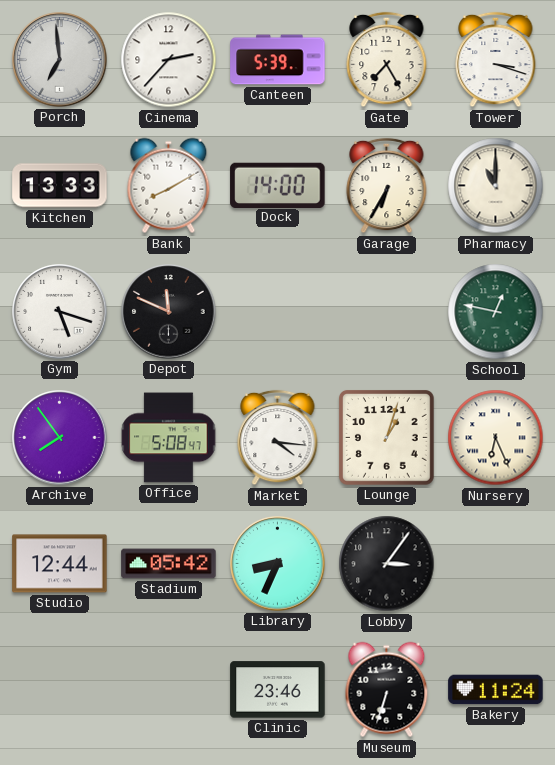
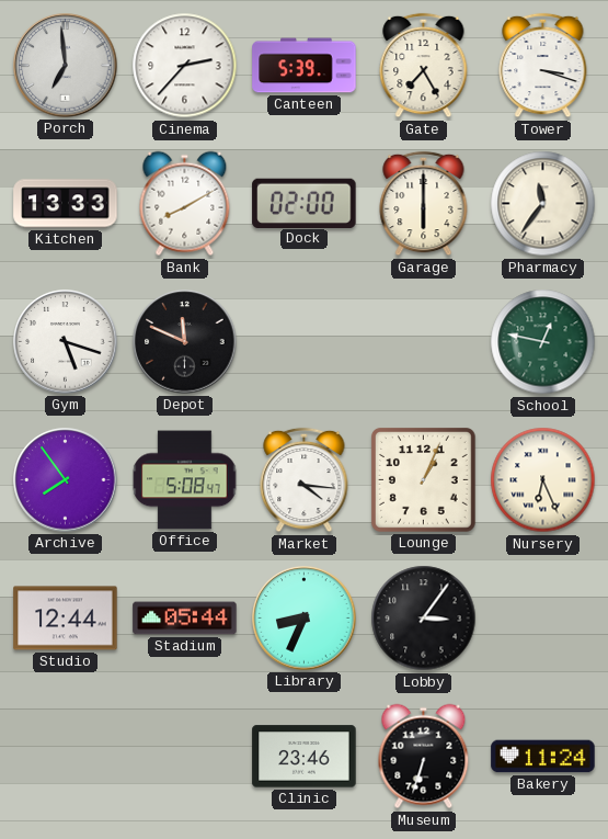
Dock: 14:00 -> 02:00 (305, 203)
Garage: 6:35 -> 6:00 (424, 204)
Pharmacy: 11:00 -> 11:36 (543, 204)
Lounge: 1:03 -> 1:04 (423, 479)
Stadium: 05:42 -> 05:44 (185, 619)
